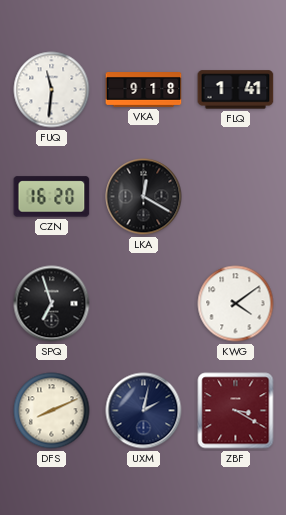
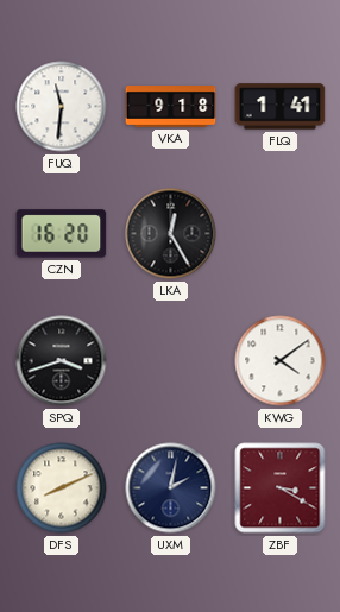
LKA: 12:20 -> 12:25 (171, 234)
SPQ: 6:57 -> 3:42 (62, 361)
